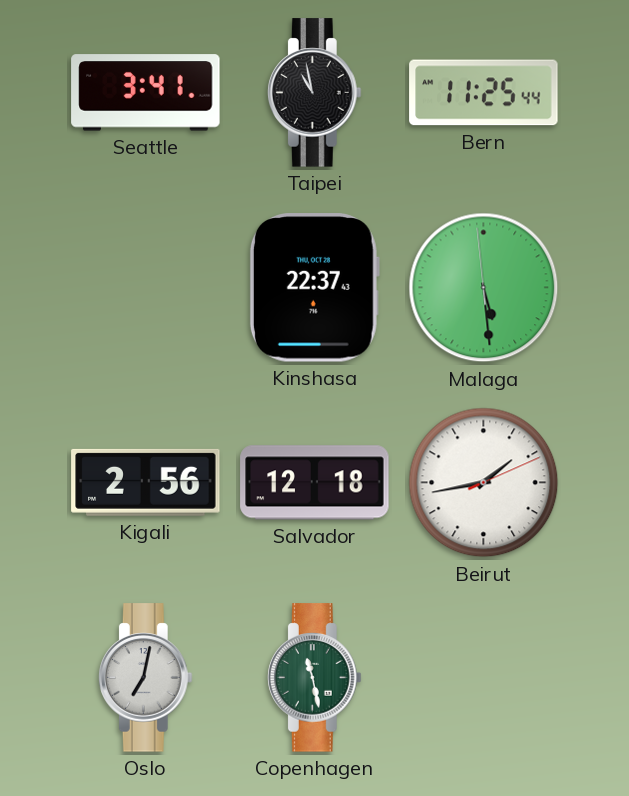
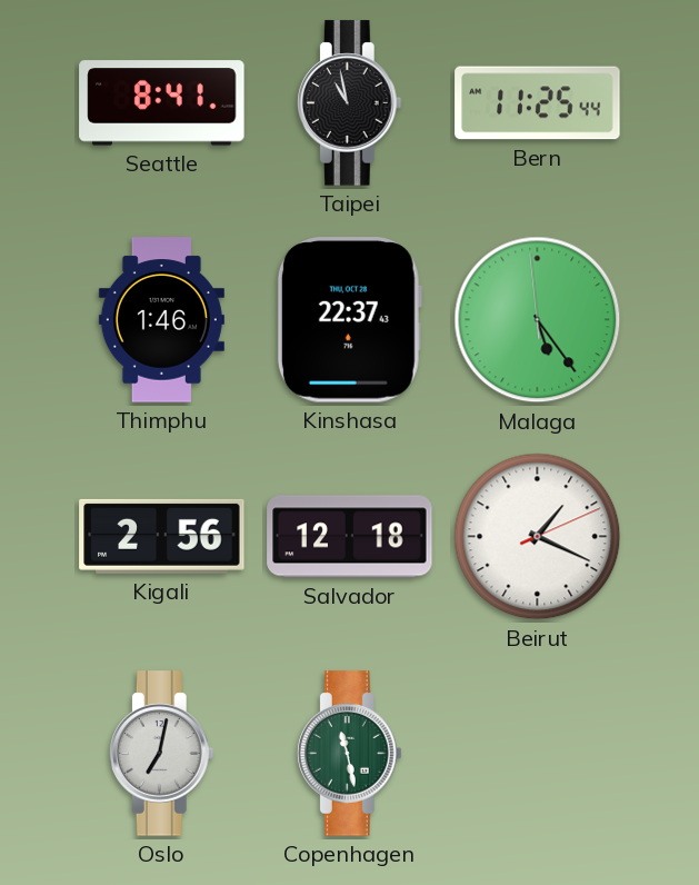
Seattle: 3:41 -> 8:41 (162, 103)
Thimphu: none -> 1:46 (161, 320)
Malaga: 5:28 -> 5:23 (538, 320)
Beirut: 1:43 -> 1:19 (538, 537)
